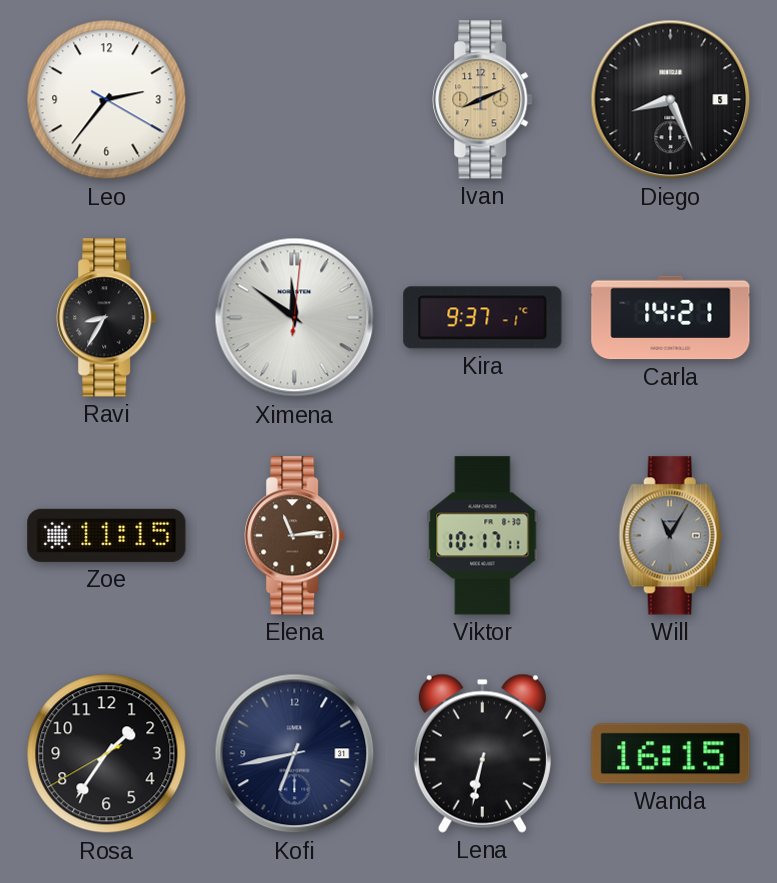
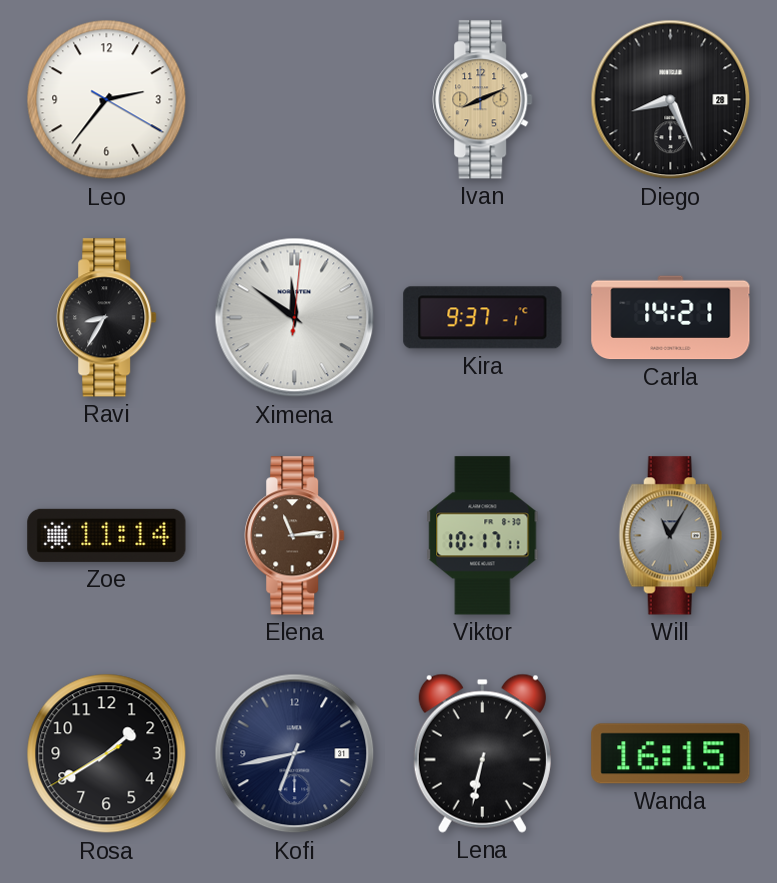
Diego date: 5 -> 28 (671, 100)
Zoe: 11:15 -> 11:14 (107, 535)
Rosa: 1:35 -> 1:39 (107, 754)
